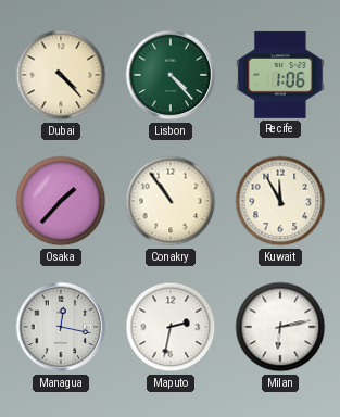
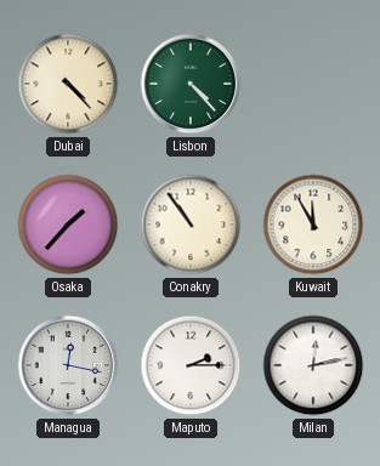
Recife: 1:06 -> none (280, 75)
Maputo: 2:32 -> 2:15 (191, 365)
Milan: 6:13 -> 12:13 (313, 365)
